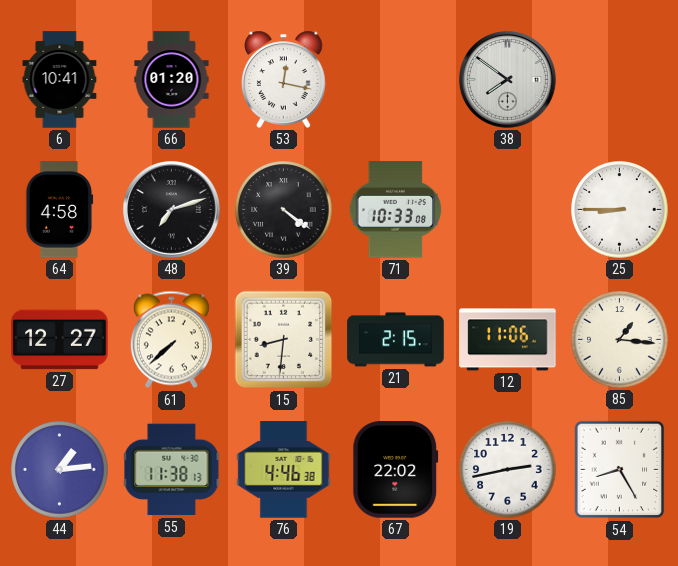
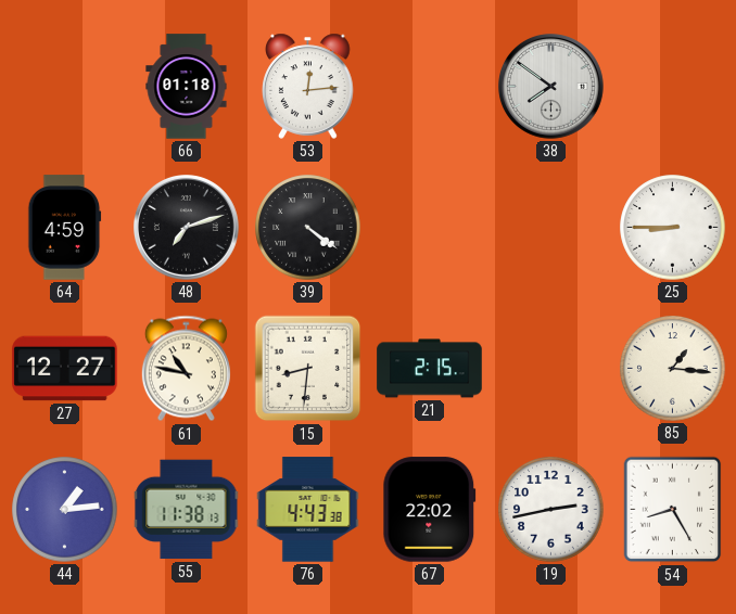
6: 10:41 -> none (60, 80)
66: 01:20 -> 01:18 (187, 87)
53: 12:17 -> 12:14 (308, 86)
64: 4:58 -> 4:59 (65, 228)
71: 10:33 -> none (396, 210)
61: 7:38 -> 10:47 (186, 369)
12: 11:06 -> none (508, 340)
76: 4:46 -> 4:43 (308, 510)
